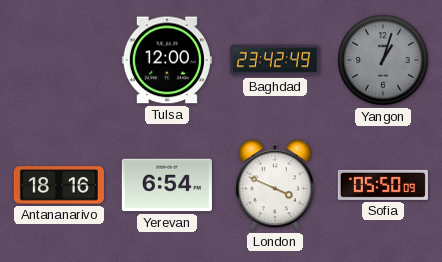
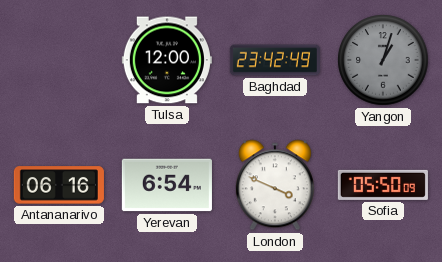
Antananarivo: 18:16 -> 06:16 (59, 185)
